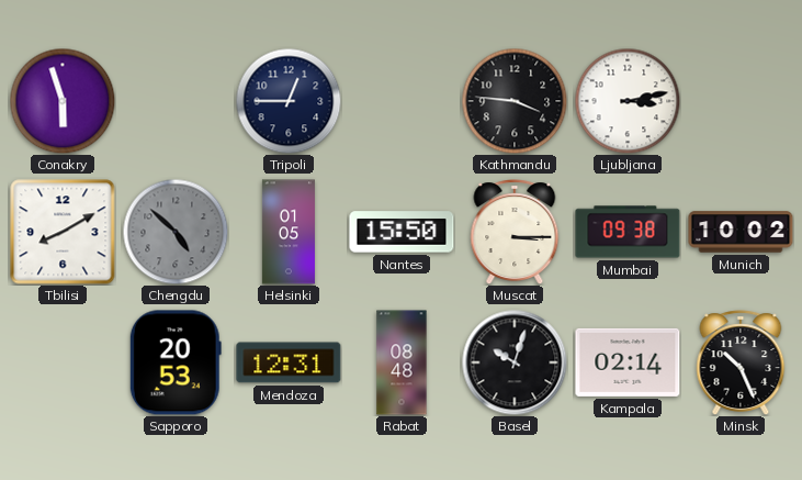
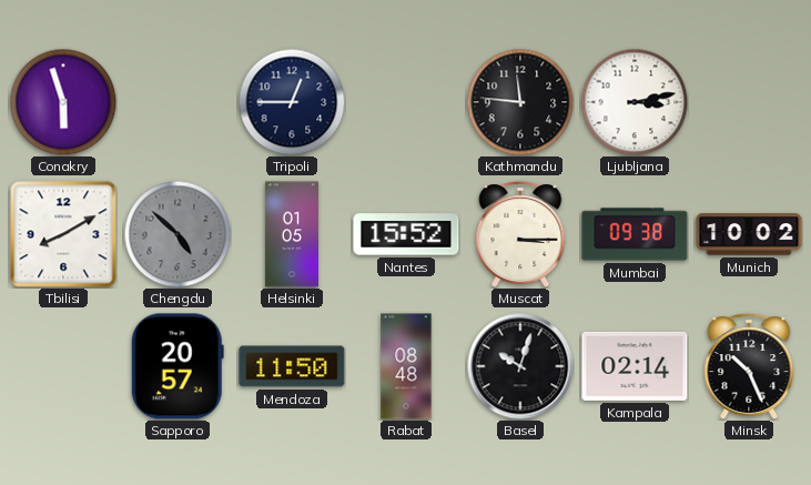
Kathmandu: 3:46 -> 11:46 (520, 102)
Nantes: 15:50 -> 15:52 (406, 234)
Sapporo: 20:53 -> 20:57 (178, 366)
Mendoza: 12:31 -> 11:50 (292, 366)
